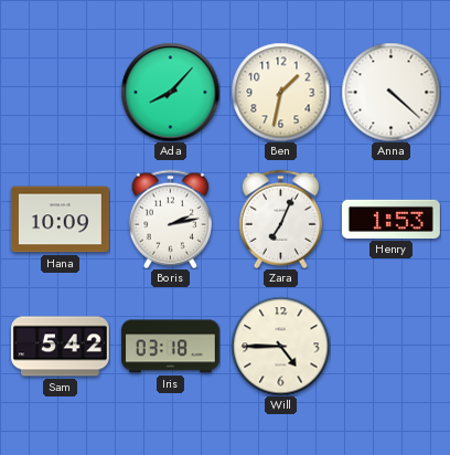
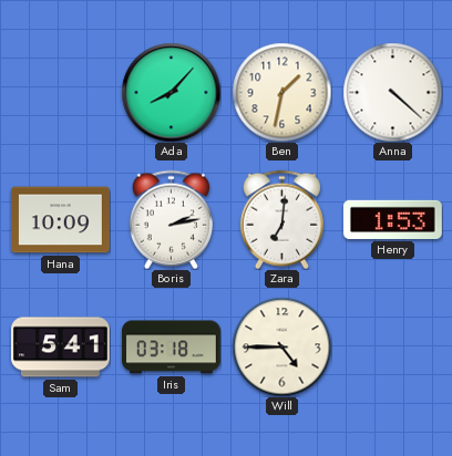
Zara: 7:04 -> 7:01 (281, 219)
Sam: 5:42 -> 5:41 (60, 348)
